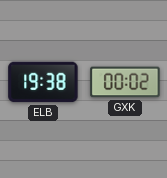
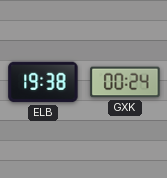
GXK: 00:02 -> 00:24 (125, 82)
